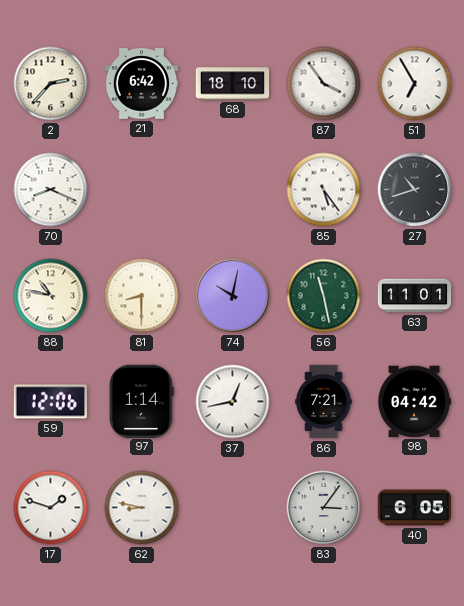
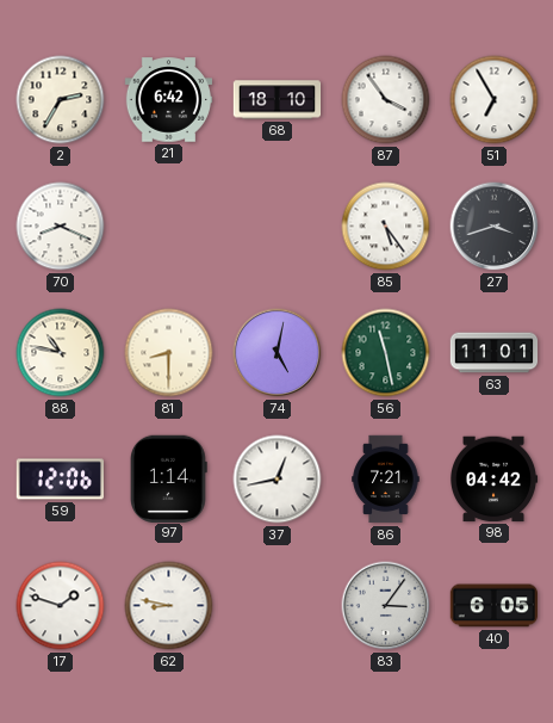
2: 2:37 -> 2:35 (61, 100)
27: 10:42 -> 3:42 (495, 227)
74: 10:02 -> 5:02 (278, 353)
